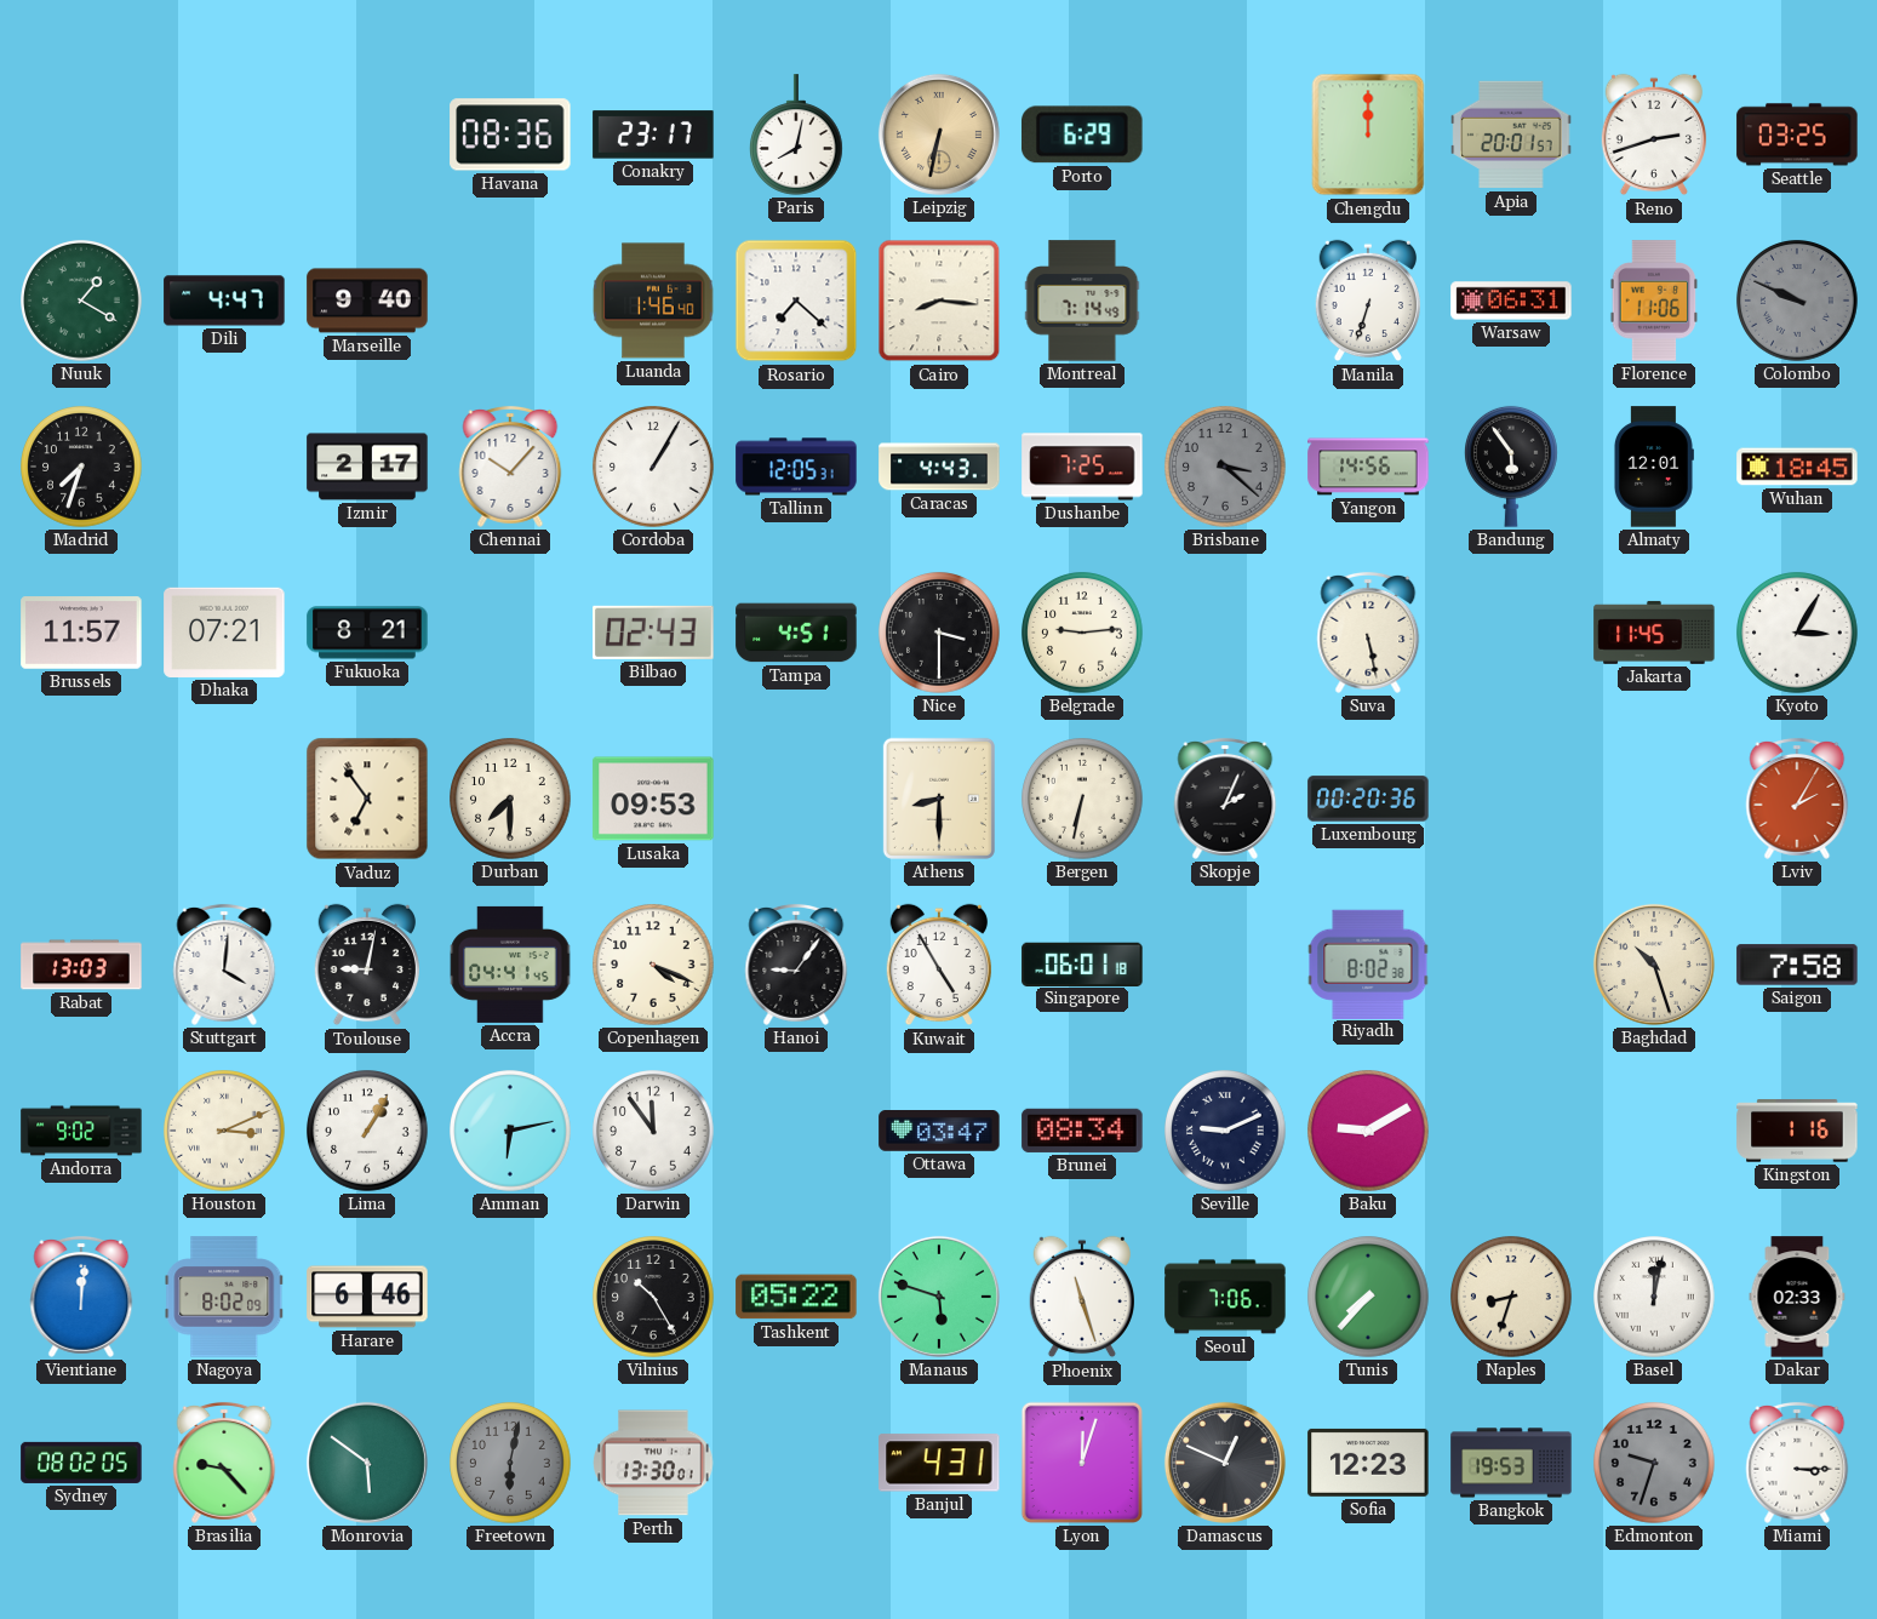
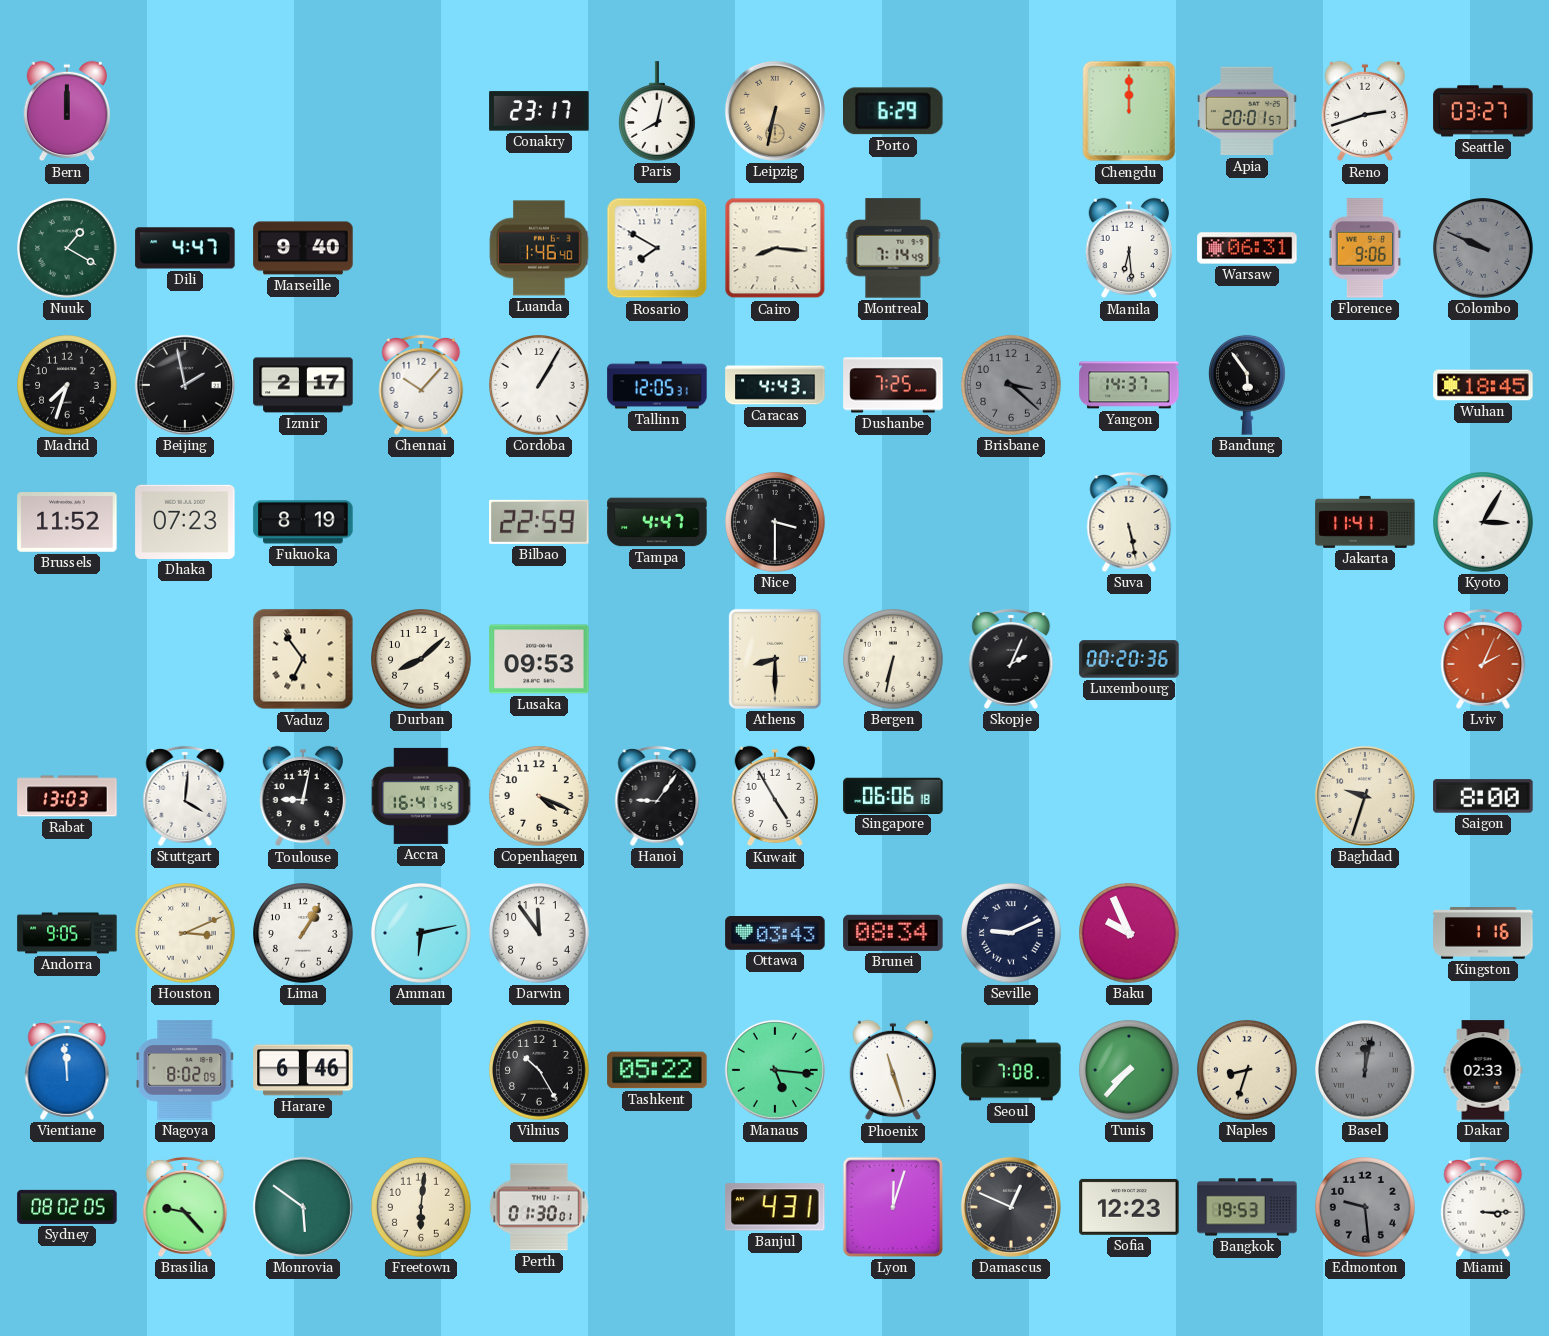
Bern: none -> 12:00 (66, 111)
Havana: 08:36 -> none (510, 135)
Seattle: 03:25 -> 03:27 (1483, 111)
Rosario: 7:22 -> 7:50 (657, 248)
Manila: 6:33 -> 6:29 (1128, 248)
Florence: 11:06 -> 9:06 (1365, 248)
Beijing: none -> 1:58 (185, 385)
Yangon: 14:56 -> 14:37 (1129, 385)
Almaty: 12:01 -> none (1653, 467)
Brussels: 11:57 -> 11:52 (67, 522)
Dhaka: 07:21 -> 07:23 (185, 522)
Fukuoka: 8:21 -> 8:19 (303, 522)
Bilbao: 02:43 -> 22:59 (539, 522)
Tampa: 4:51 -> 4:47 (657, 522)
Belgrade: 9:14 -> none (1082, 633)
Jakarta: 11:45 -> 11:41 (1365, 522)
Durban: 7:30 -> 8:08 (421, 659)
Lviv: 2:05 -> 2:04 (1483, 659)
Accra: 04:41 -> 16:41 (421, 796)
Singapore: 06:01 -> 06:06 (893, 795)
Riyadh: 8:02 -> none (1368, 963)
Baghdad: 10:27 -> 9:33 (1365, 796)
Saigon: 7:58 -> 8:00 (1483, 796)
Andorra: 9:02 -> 9:05 (67, 933)
Ottawa: 03:47 -> 03:43 (775, 934)
Baku: 9:10 -> 9:56 (1129, 933)
Vientiane: 12:01 -> 11:59 (67, 1070)
Manaus: 5:48 -> 5:16 (775, 1070)
Seoul: 7:06 -> 7:08 (1011, 1070)
Basel dial: white -> grey (1365, 1070)
Freetown: 6:02 -> 6:01 (421, 1207)
Freetown dial: grey -> cream (421, 1207)
Perth: 13:30 -> 01:30 (539, 1207)
Edmonton: 9:33 -> 9:29 (1365, 1207)
